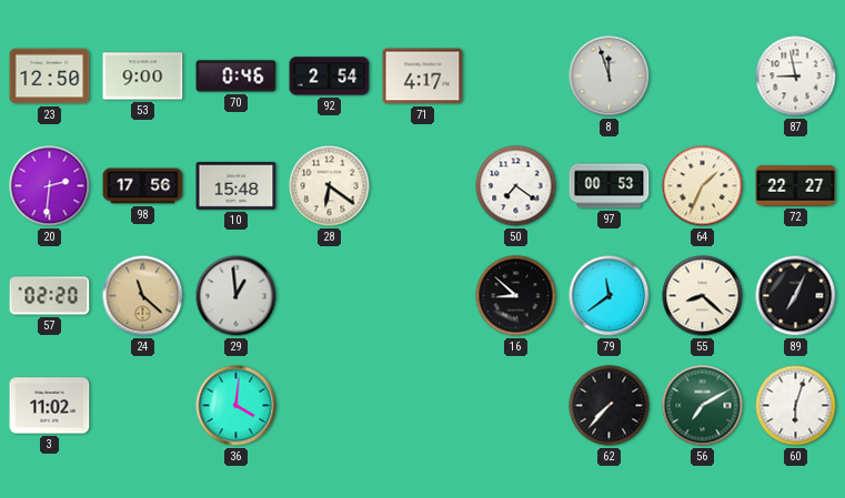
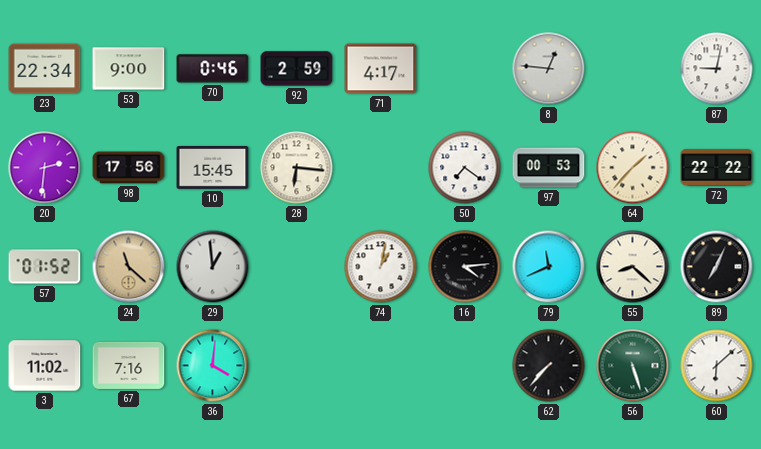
23: 12:50 -> 22:34 (45, 69)
92: 2:54 -> 2:59 (297, 69)
8: 11:57 -> 12:46 (549, 69)
87: 8:58 -> 9:02 (717, 69)
10: 15:48 -> 15:45 (213, 168)
28: 6:21 -> 6:16 (297, 168)
64: 1:34 -> 1:37 (633, 168)
72: 22:27 -> 22:22 (717, 168)
57: 02:20 -> 01:52 (45, 267)
74: none -> 1:02 (381, 267)
16: 8:52 -> 4:14 (465, 267)
79: 11:39 -> 11:41 (549, 267)
67: none -> 7:16 (129, 365)
56: 7:10 -> 5:27 (633, 366)
60: 6:03 -> 6:08 (717, 366)
